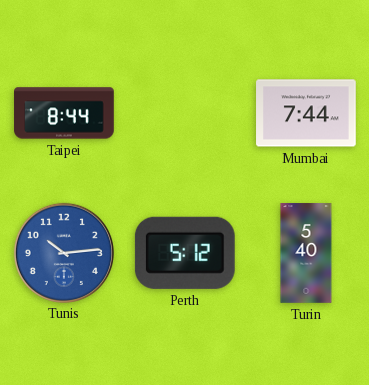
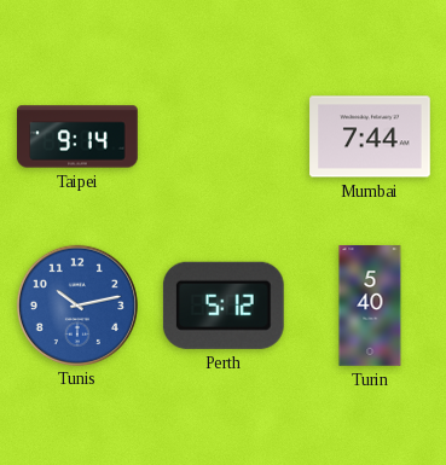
Taipei: 8:44 -> 9:14 (77, 136)
Tunis: 10:14 -> 10:13 (76, 304)
